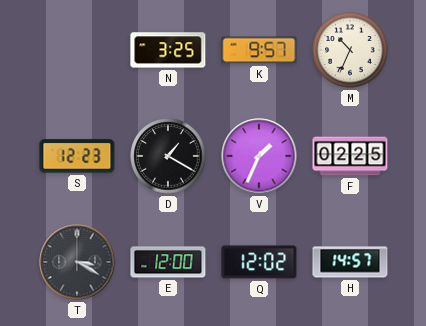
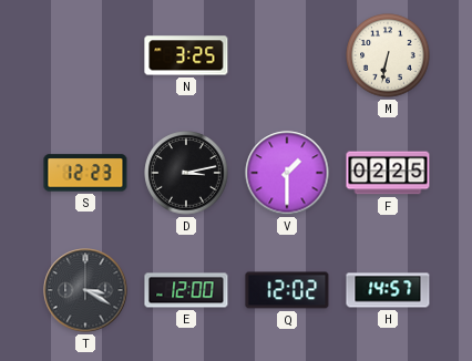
K: 9:57 -> none (259, 50)
M: 10:34 -> 6:32 (388, 55)
D: 1:20 -> 3:13 (186, 173)
V: 1:34 -> 1:30 (287, 173)
